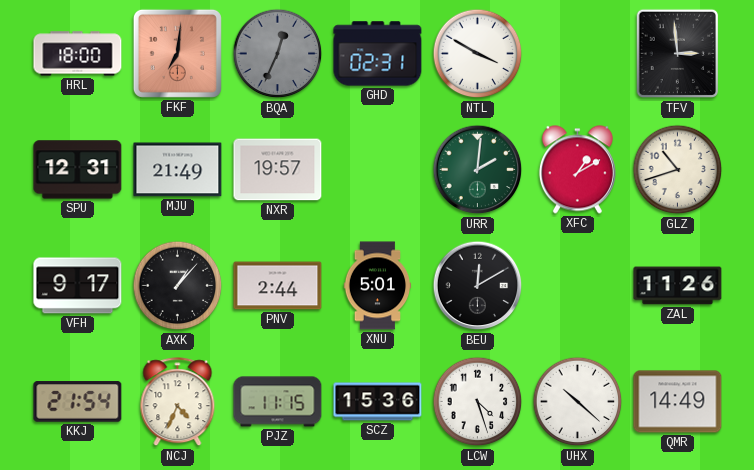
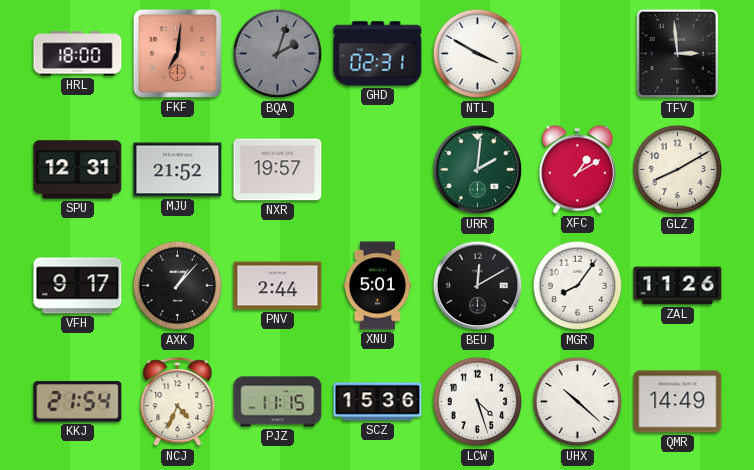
BQA: 12:34 -> 2:03 (278, 54)
MJU: 21:49 -> 21:52 (178, 170)
GLZ: 10:42 -> 8:10 (678, 170)
MGR: none -> 8:06 (578, 286)
